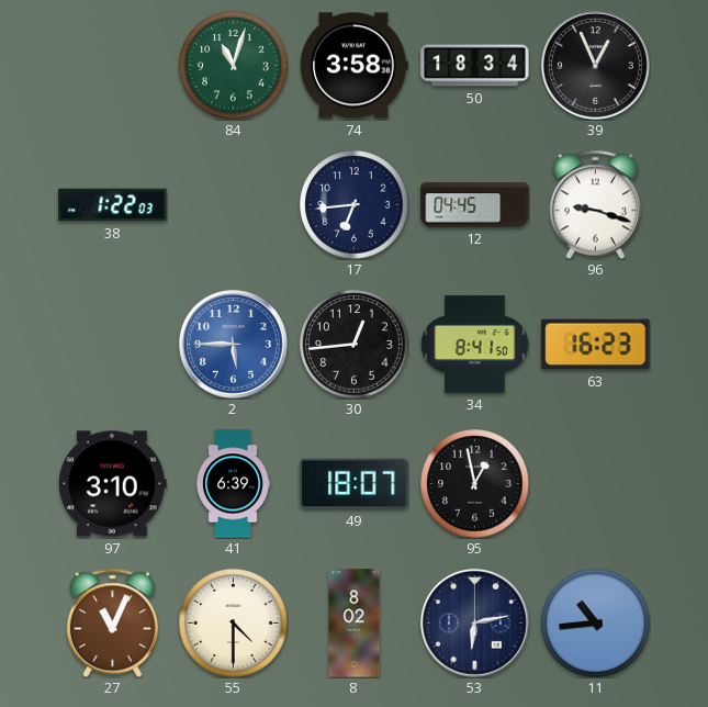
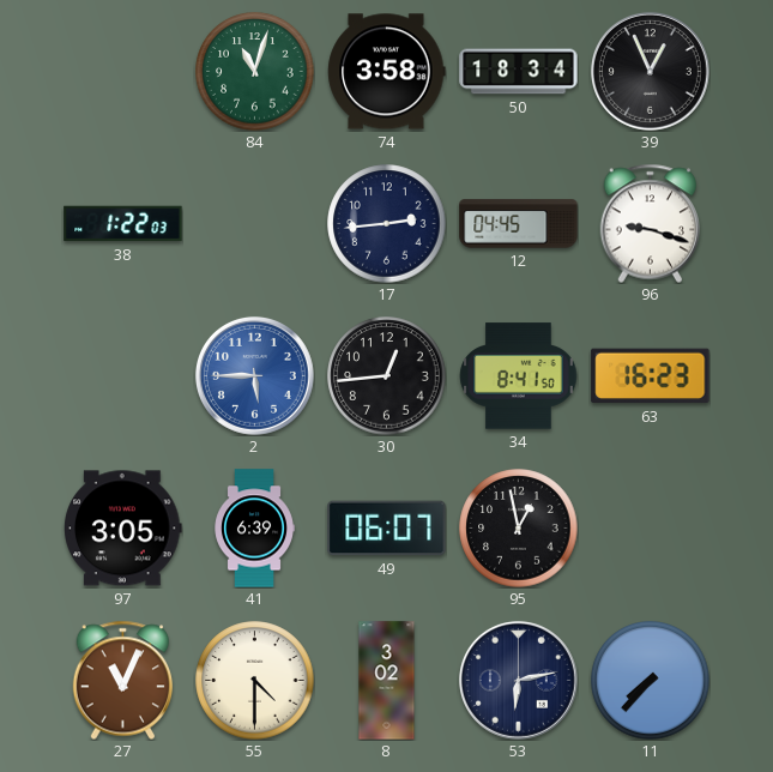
17: 6:44 -> 2:44 (387, 224)
97: 3:10 -> 3:05 (123, 529)
49: 18:07 -> 06:07 (387, 529)
8: 8:02 -> 3:02 (387, 681)
11: 10:44 -> 7:37 (651, 681)
